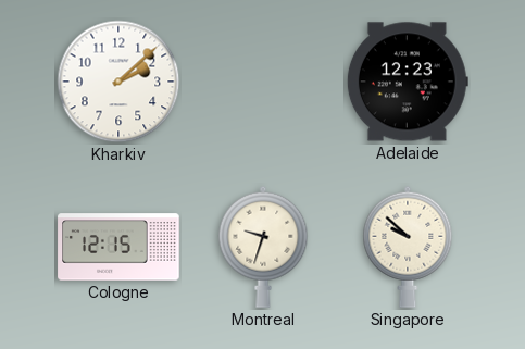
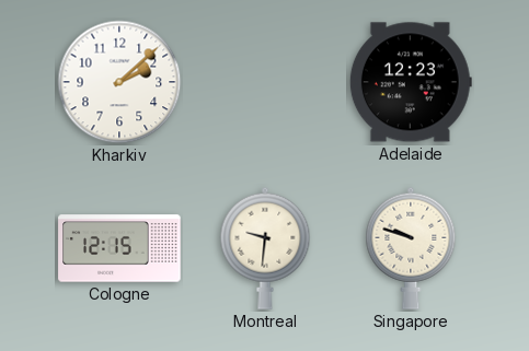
Montreal: 9:33 -> 9:31 (265, 248)
Singapore: 9:52 -> 9:48 (411, 248)
